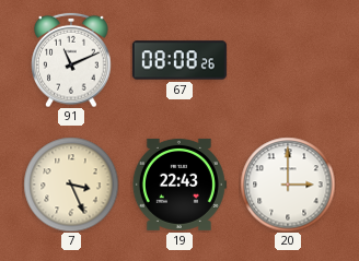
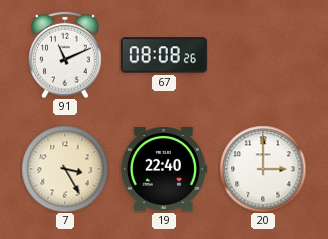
7: 3:26 -> 3:25 (65, 169)
19: 22:43 -> 22:40 (164, 169)
